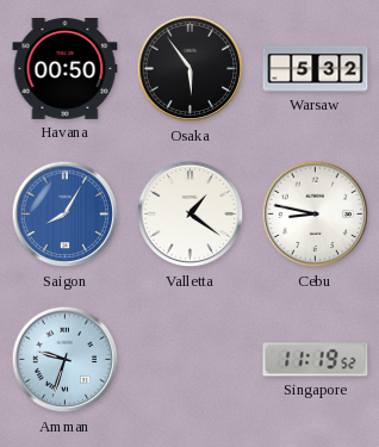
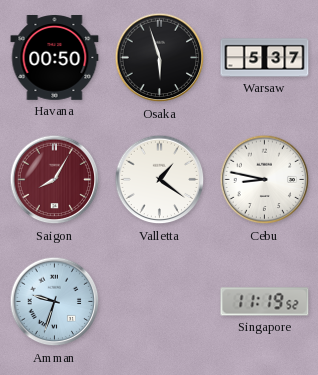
Osaka: 5:54 -> 5:57 (160, 58)
Warsaw: 5:32 -> 5:37 (265, 58)
Saigon dial: blue -> burgundy (55, 180)
